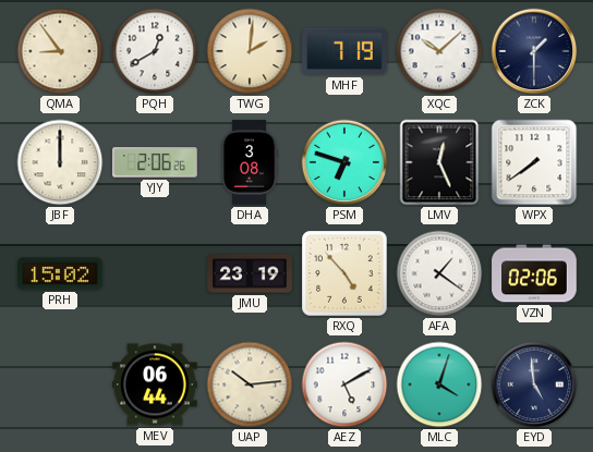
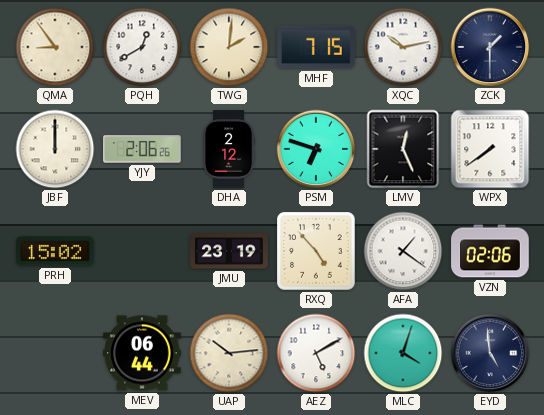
MHF: 7:19 -> 7:15 (316, 47)
XQC: 10:08 -> 10:13 (403, 47)
DHA: 3:08 -> 2:12 (229, 149)
